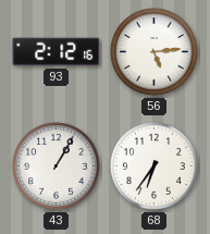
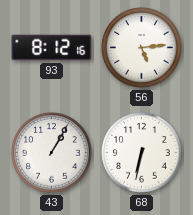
93: 2:12 -> 8:12 (52, 48)
68: 6:36 -> 6:32 (142, 153)
